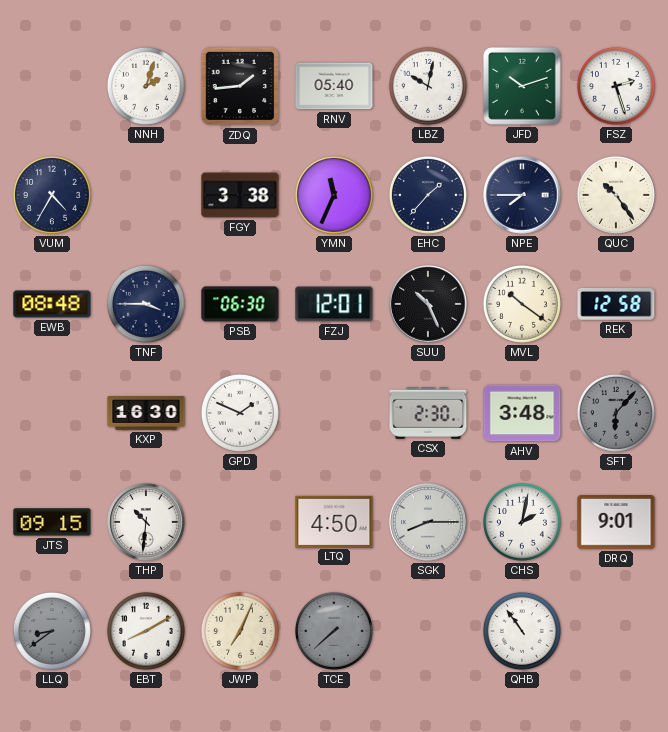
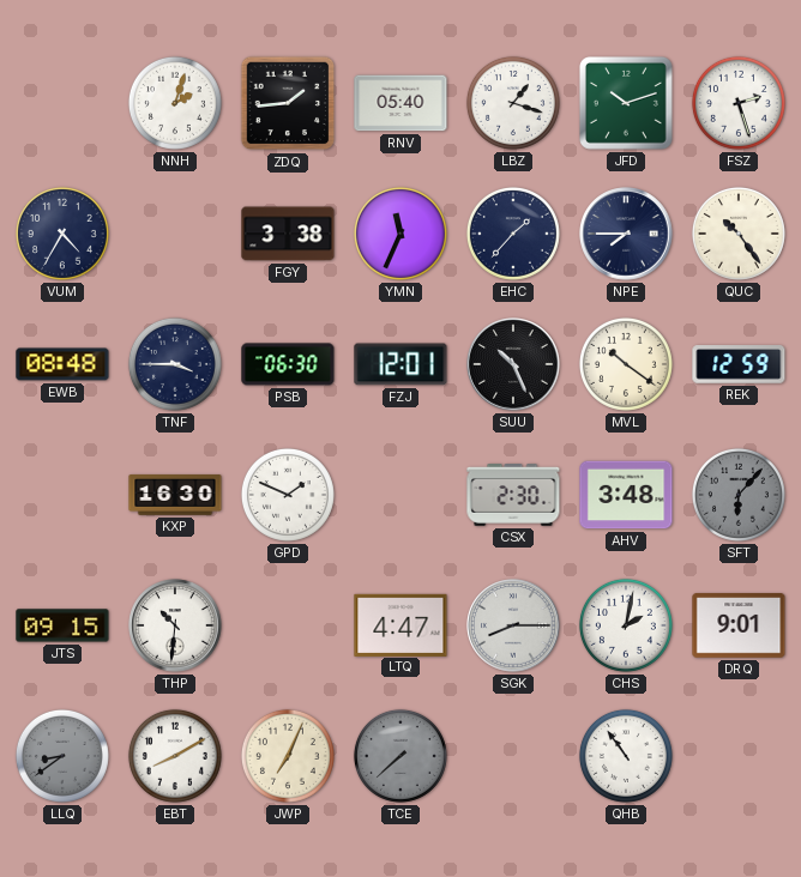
LBZ: 10:02 -> 1:18 (513, 103)
REK: 12:58 -> 12:59 (739, 364)
LTQ: 4:50 -> 4:47 (401, 624)
